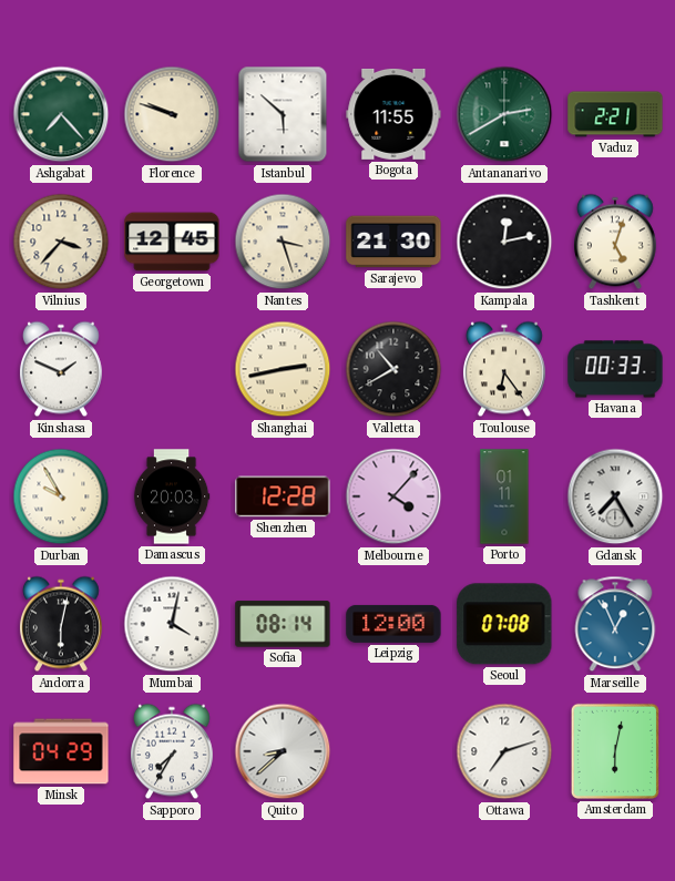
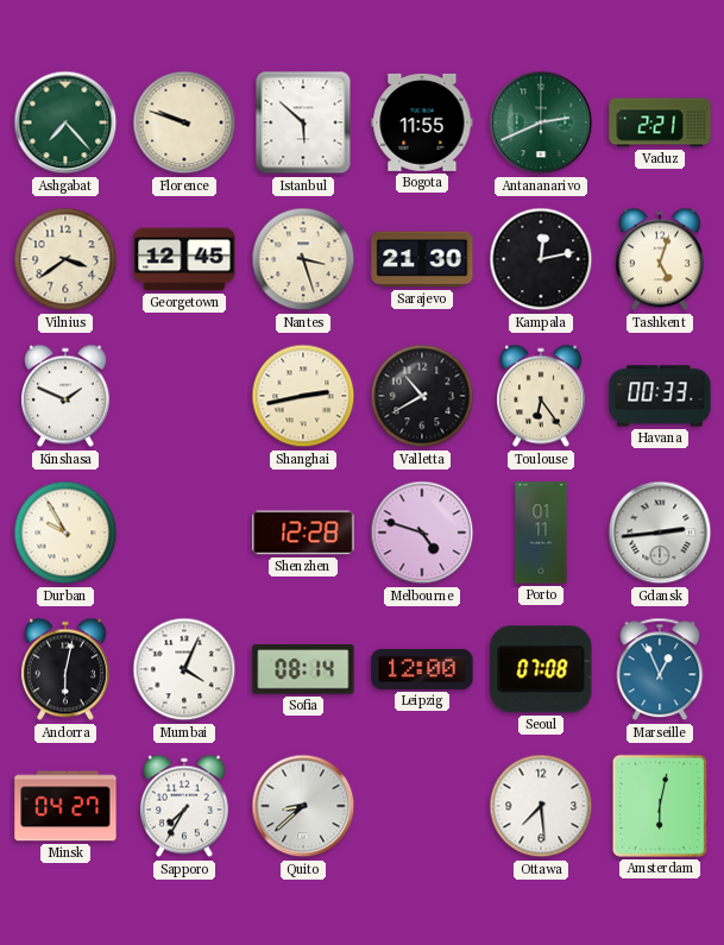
Antananarivo: 2:40 -> 2:41 (541, 122)
Vilnius: 3:37 -> 3:39 (65, 259)
Damascus: 20:03 -> none (172, 496)
Melbourne: 4:07 -> 4:48 (422, 533)
Gdansk: 7:25 -> 2:44 (660, 533)
Mumbai: 4:02 -> 4:04 (184, 669)
Minsk: 04:29 -> 04:27 (65, 806)
Ottawa: 7:12 -> 7:29 (541, 806)
